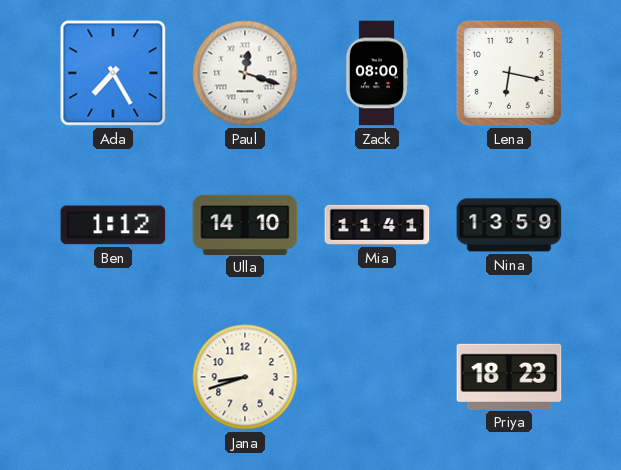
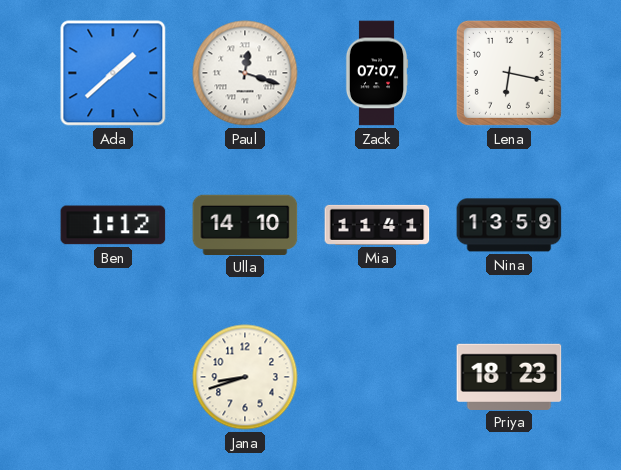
Ada: 7:25 -> 1:38 (113, 73)
Zack: 08:00 -> 07:07 (377, 73)
